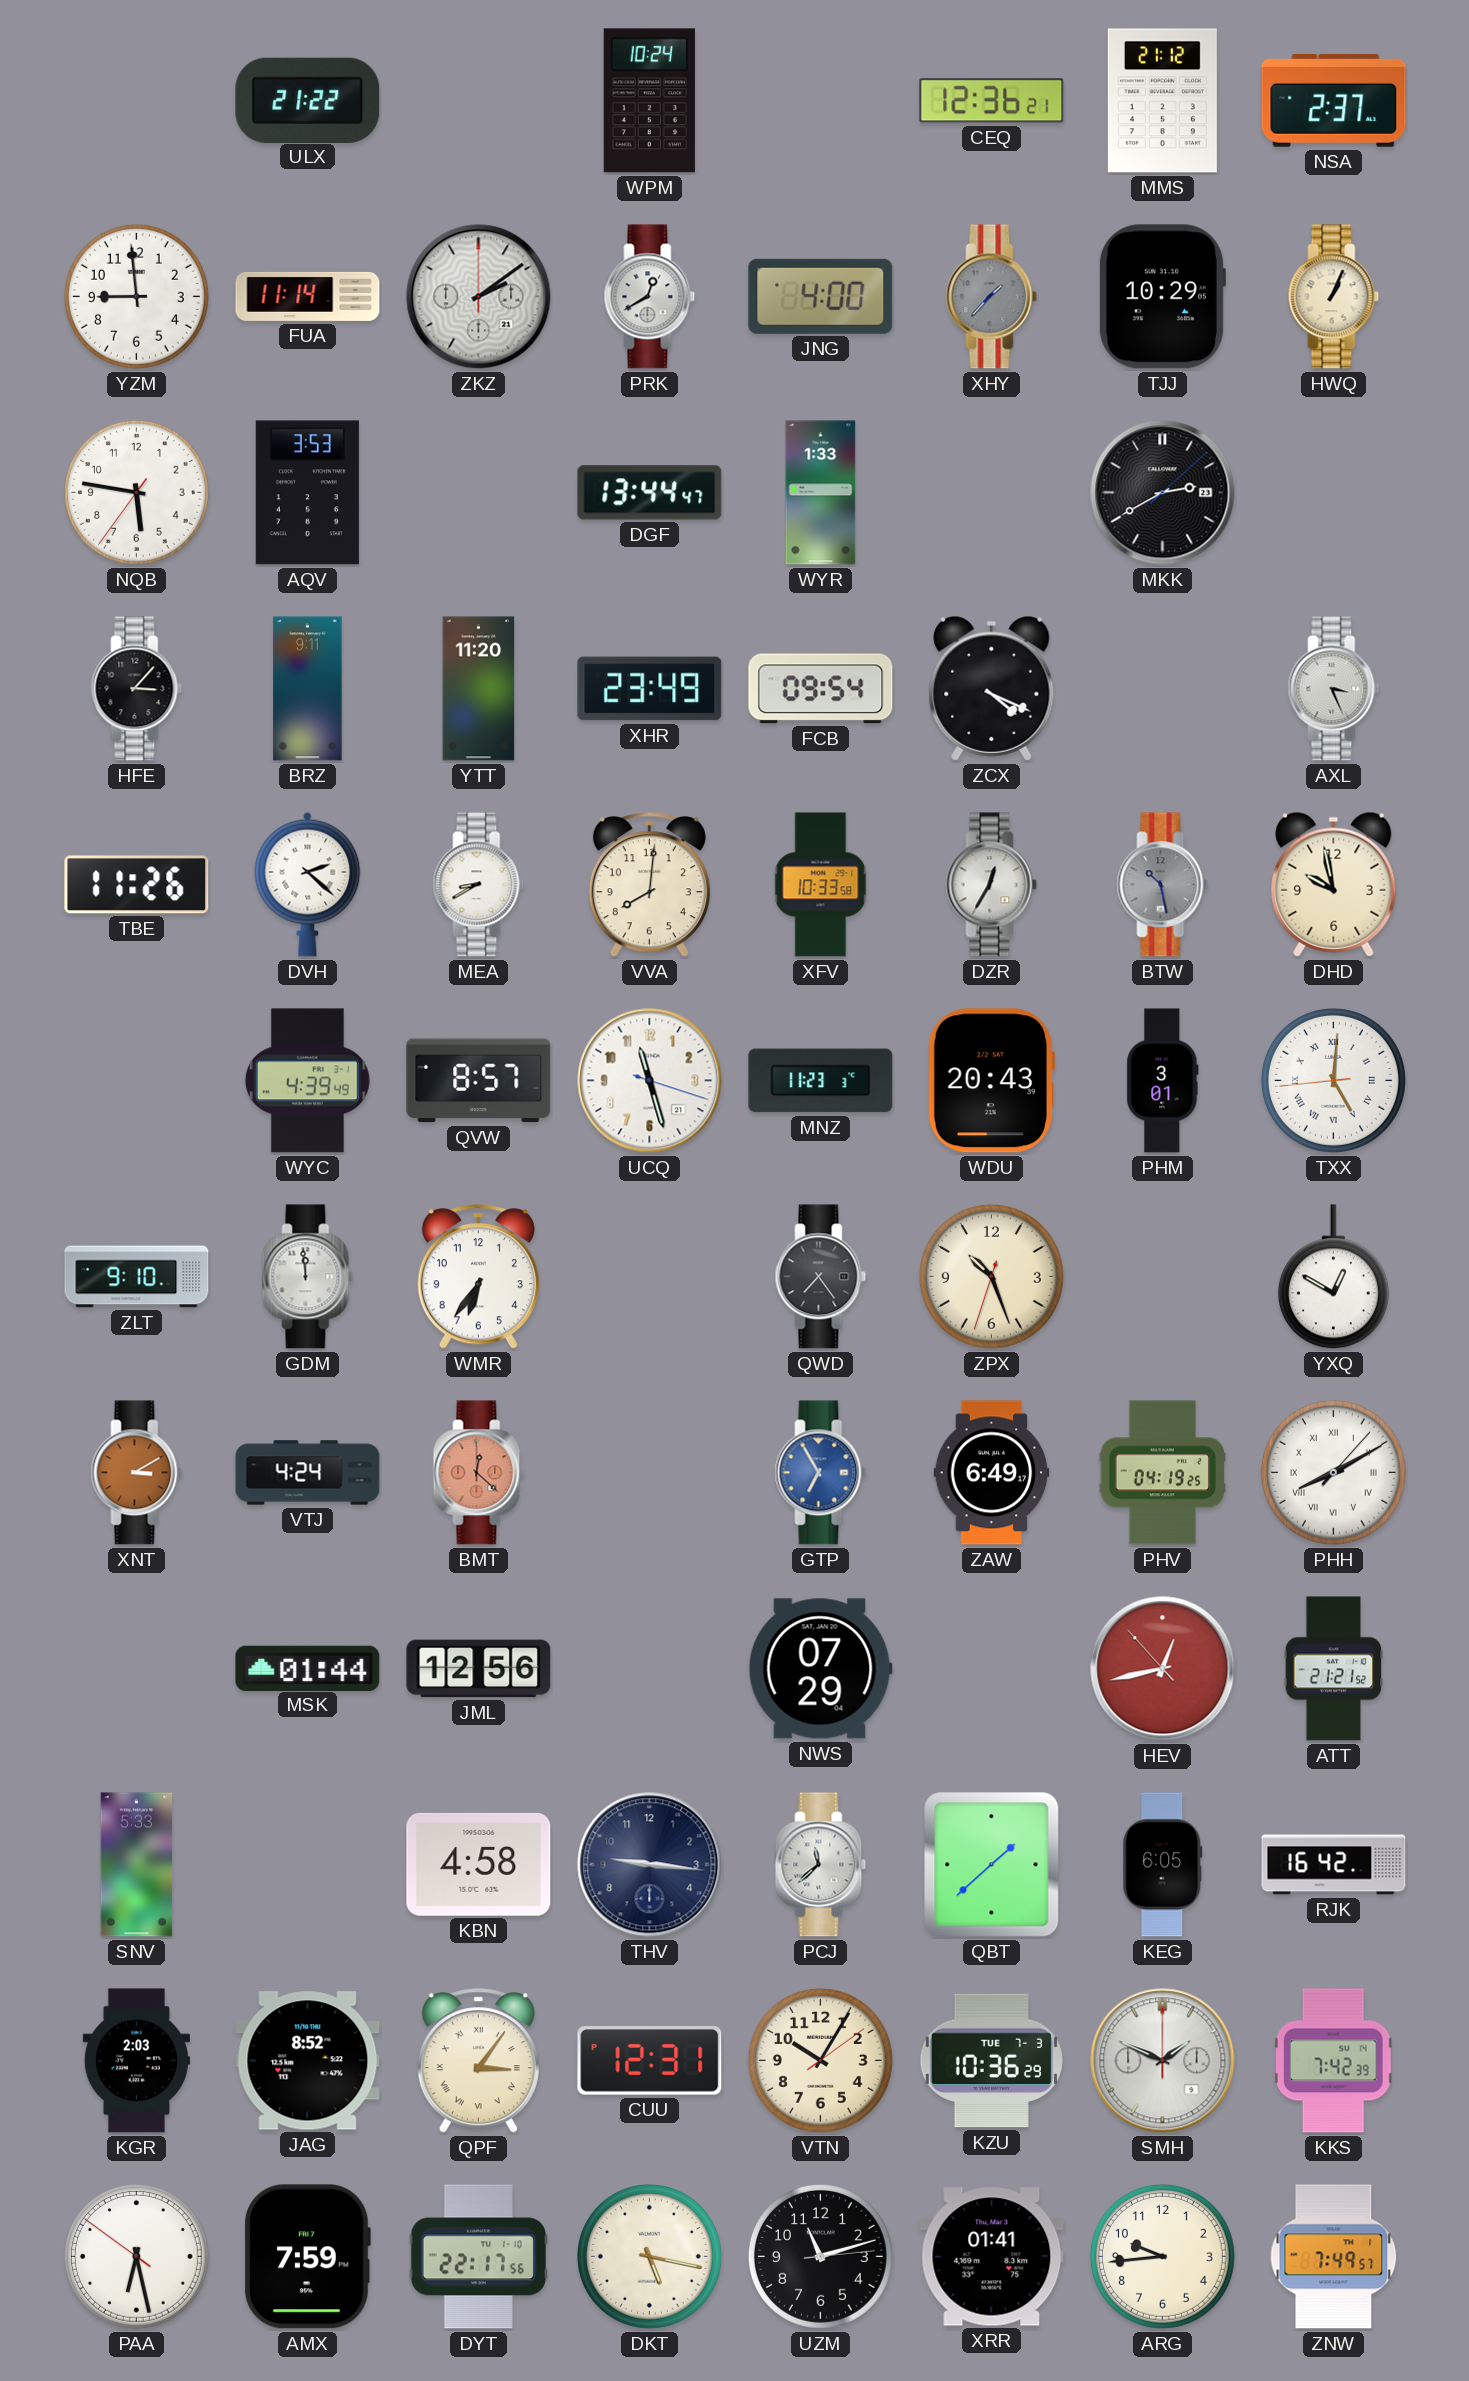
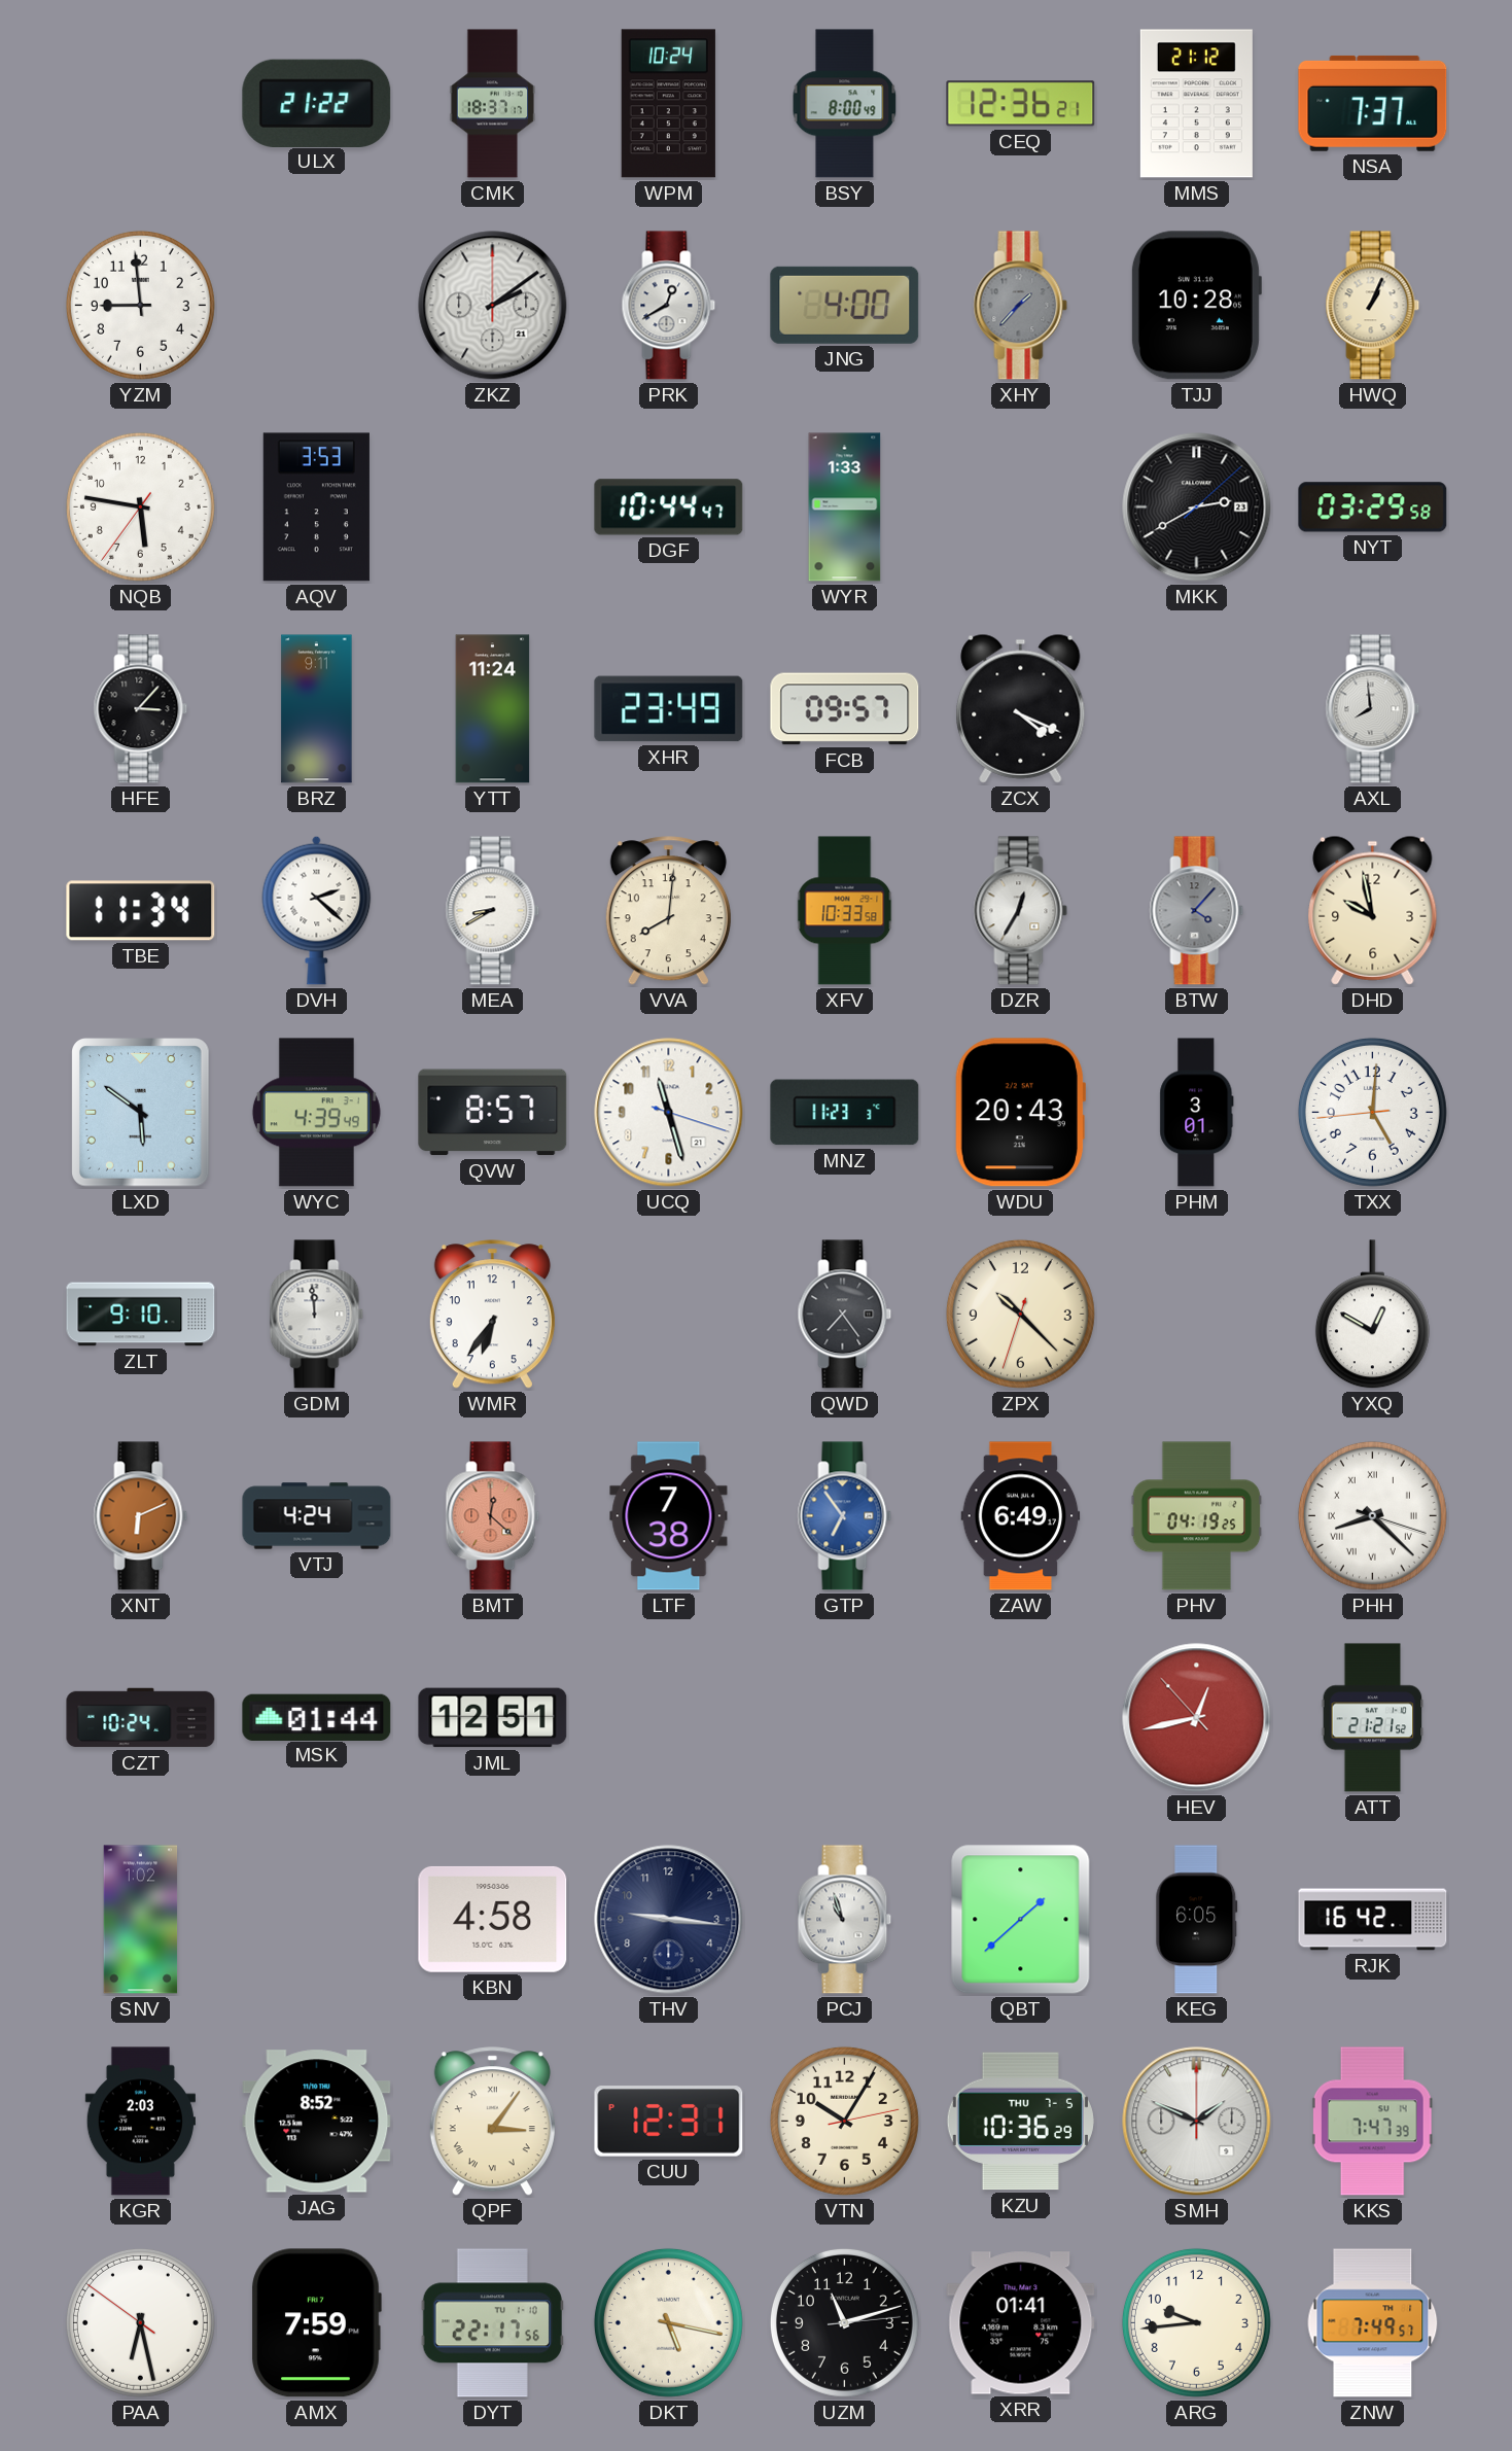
CMK: none -> 18:37 (493, 104)
BSY: none -> 8:00 (845, 104)
NSA: 2:37 -> 7:37 (1373, 103)
FUA: 11:14 -> none (308, 296)
TJJ: 10:29 -> 10:28 (1196, 306)
DGF: 13:44 -> 10:44 (669, 507)
NYT: none -> 03:29 (1373, 507)
YTT: 11:20 -> 11:24 (493, 709)
FCB: 09:54 -> 09:57 (845, 709)
AXL: 3:26 -> 7:59 (1373, 709)
TBE: 11:26 -> 11:34 (141, 911)
BTW: 10:28 -> 4:07 (1197, 911)
LXD: none -> 5:51 (141, 1113)
TXX numerals: Roman -> Arabic (1372, 1112)
ZPX: 10:26 -> 10:22 (1020, 1314)
XNT: 3:10 -> 6:11 (141, 1516)
LTF: none -> 7:38 (669, 1516)
GTP: 6:55 -> 6:54 (845, 1516)
PHH: 8:10 -> 8:22 (1372, 1515)
CZT: none -> 10:24 (141, 1718)
JML: 12:56 -> 12:51 (493, 1718)
NWS: 07:29 -> none (820, 1669)
SNV: 5:33 -> 1:02 (141, 1920)
PCJ: 11:38 -> 10:57 (845, 1920)
VTN: 10:05:09 -> 10:05:13 (844, 2121)
KZU date: TUE 7-3 -> THU 7-5 (1020, 2122)
KKS: 7:42 -> 7:47 (1372, 2122)
